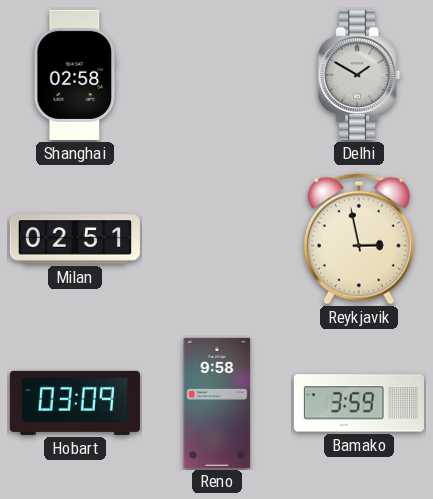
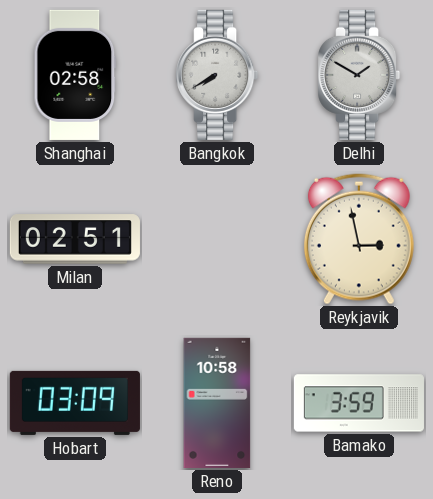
Bangkok: none -> 7:40 (217, 75)
Reno: 9:58 -> 10:58 (217, 403)
